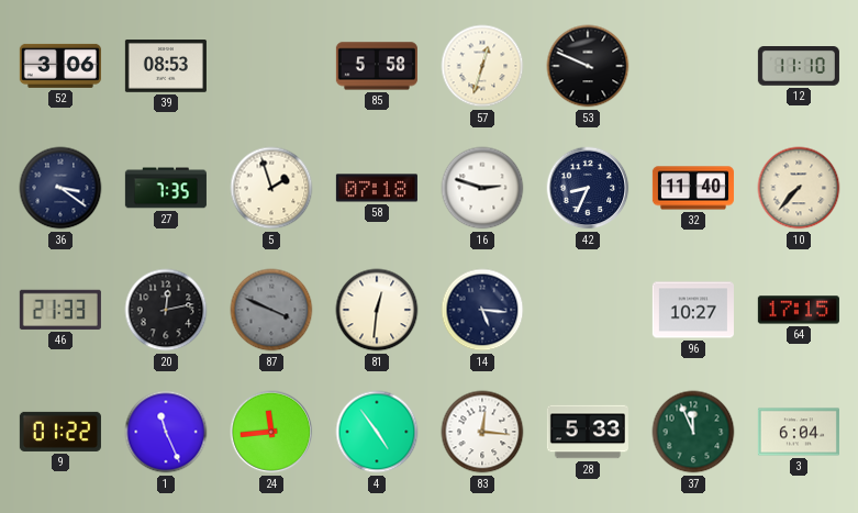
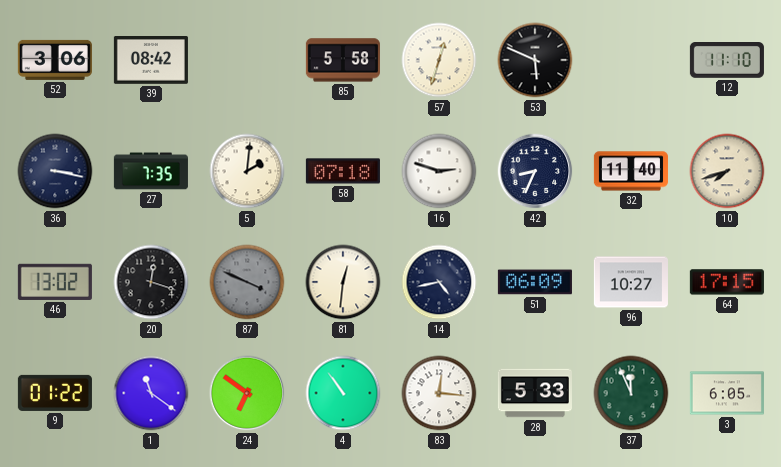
39: 08:53 -> 08:42 (151, 61)
53: 9:49 -> 5:49 (535, 60)
36: 3:21 -> 3:17 (55, 171)
5: 1:57 -> 2:01 (247, 171)
10: 7:37 -> 7:42 (727, 171)
46: 21:33 -> 13:02 (55, 282)
20: 12:13 -> 12:18 (151, 282)
14: 5:16 -> 4:43 (439, 282)
51: none -> 06:09 (535, 282)
1: 11:26 -> 11:21 (151, 393)
24: 11:44 -> 6:51 (247, 393)
4: 4:54 -> 10:54 (343, 393)
3: 6:04 -> 6:05 (727, 393)
